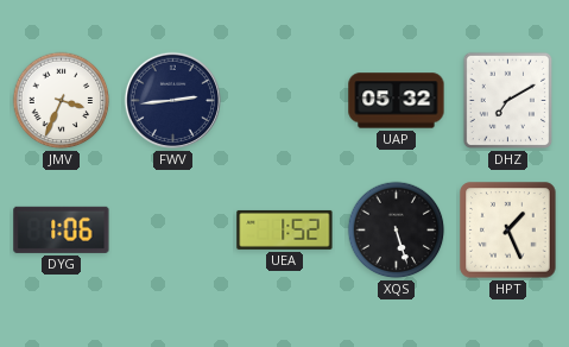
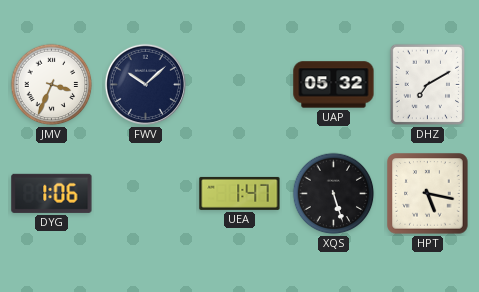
FWV: 2:44 -> 10:08 (145, 84)
UEA: 1:52 -> 1:47 (240, 193)
HPT: 1:26 -> 5:17 (428, 194)
